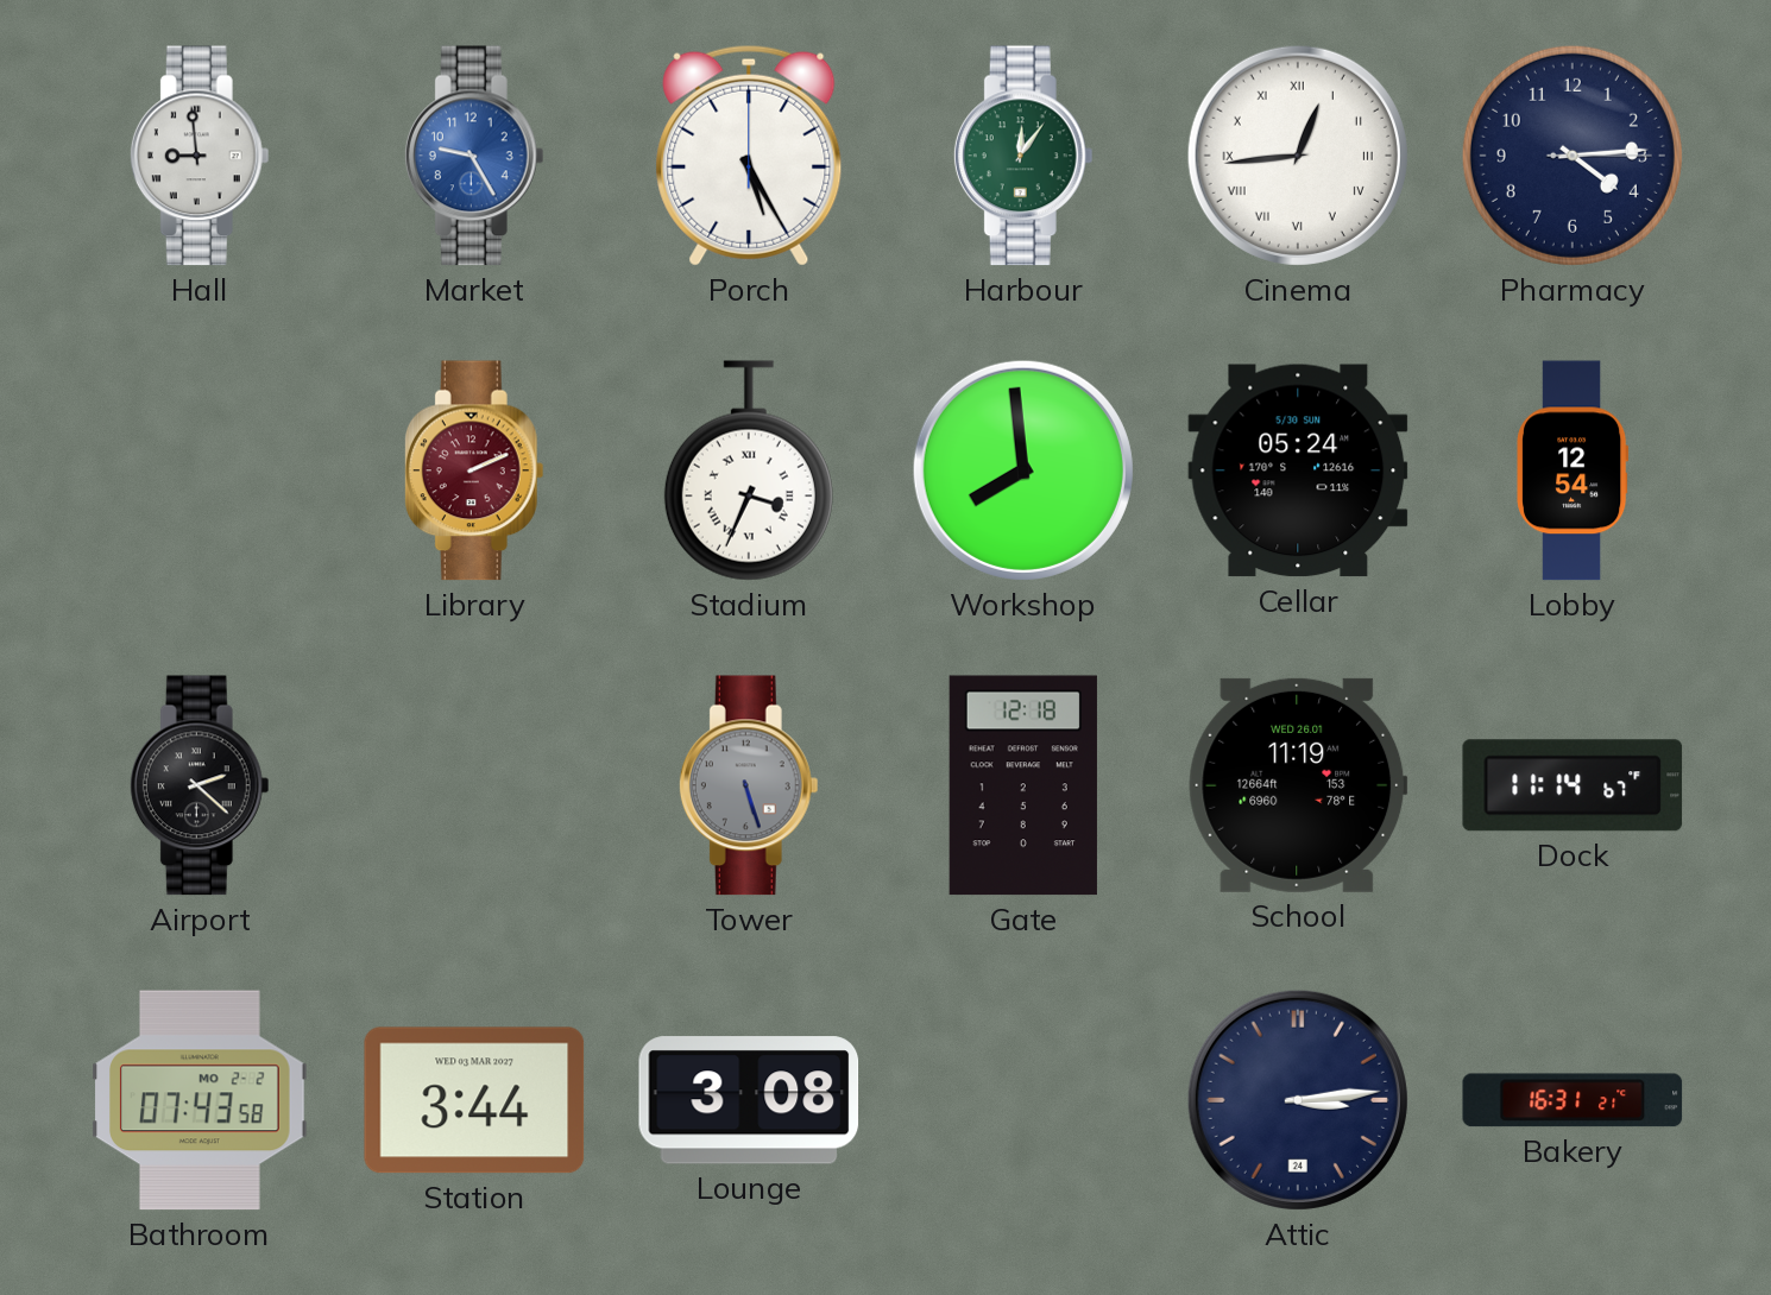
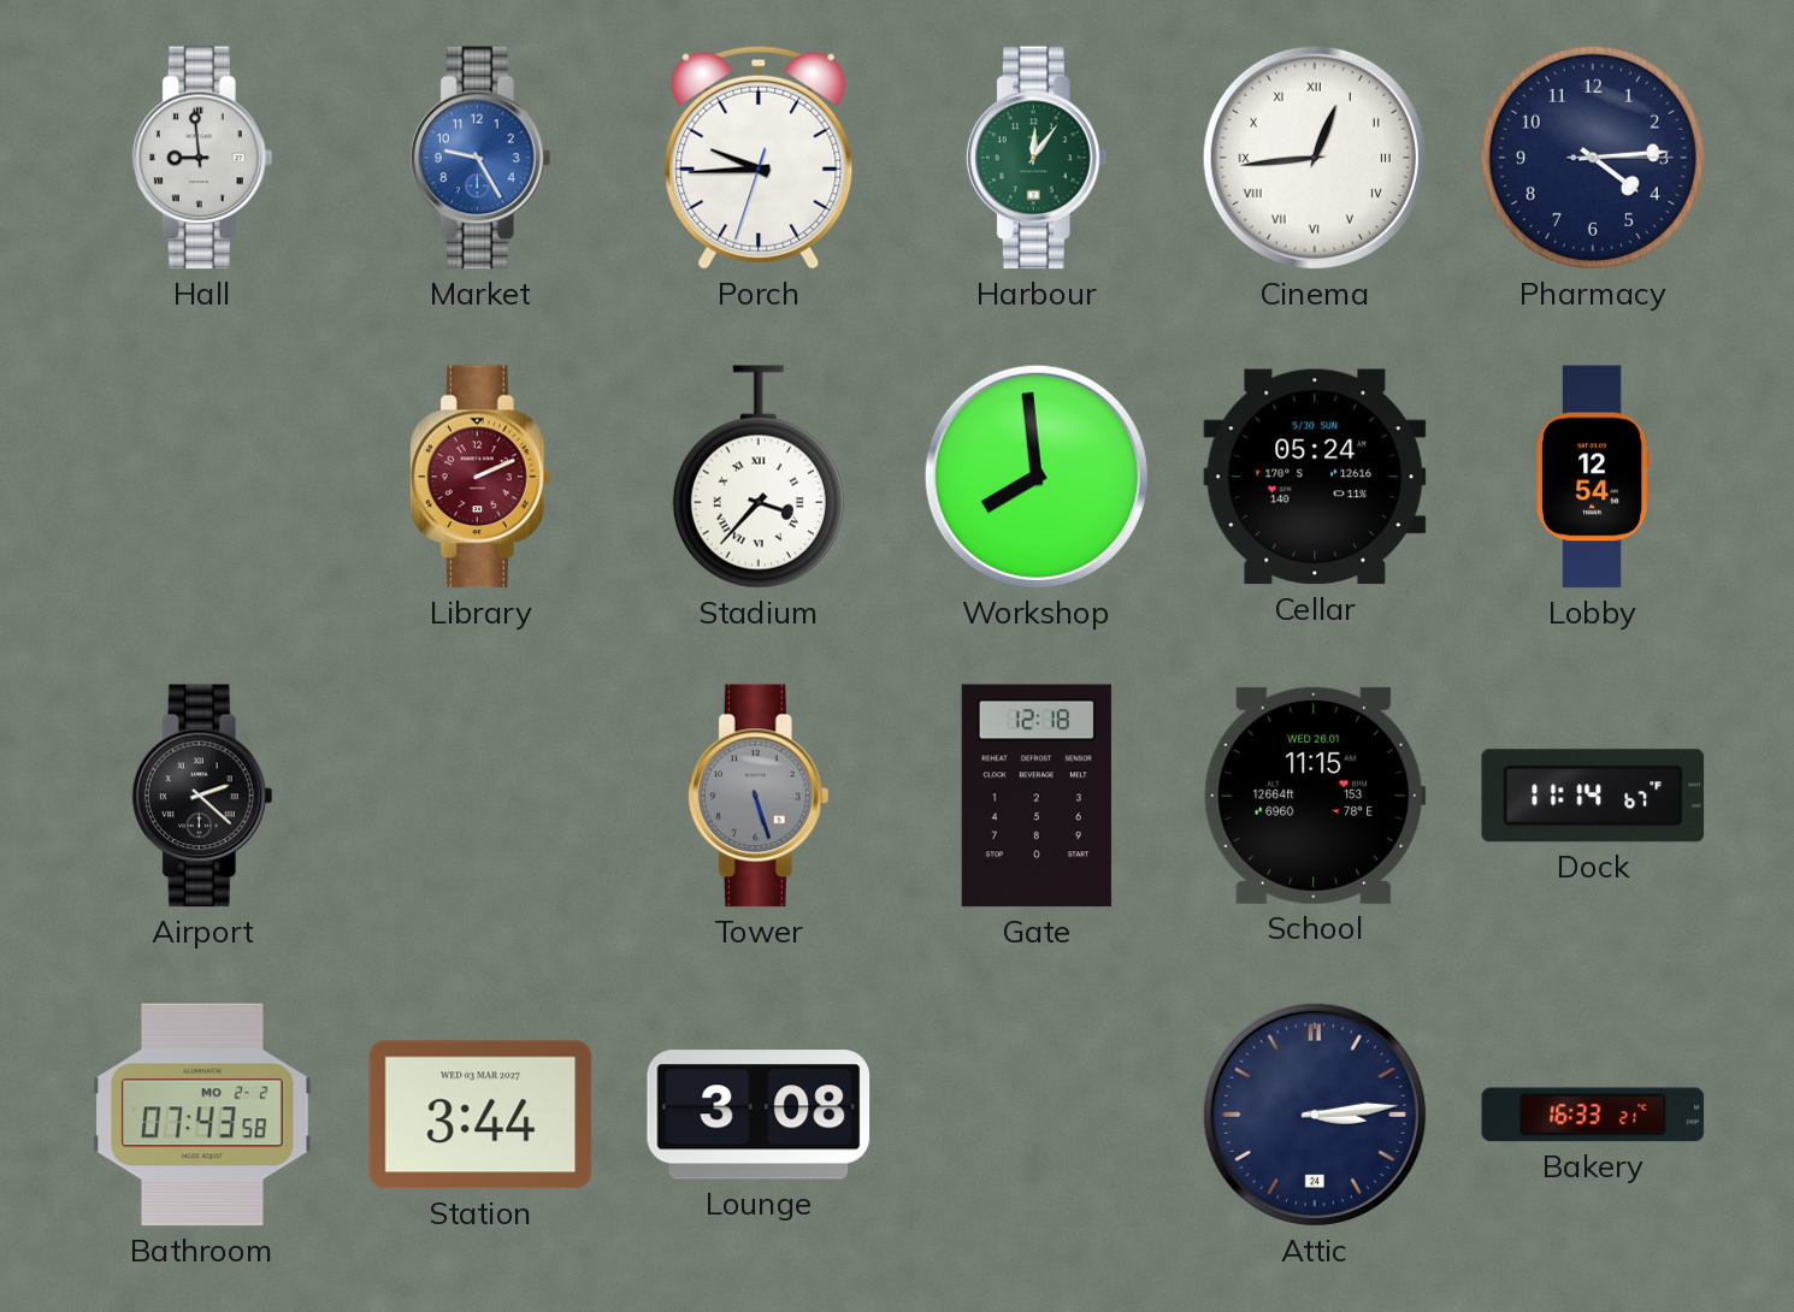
Porch: 5:25 -> 9:44 (759, 158)
Stadium: 3:34 -> 3:37 (759, 477)
School: 11:19 -> 11:15 (1315, 796)
Bakery: 16:31 -> 16:33 (1593, 1115)
